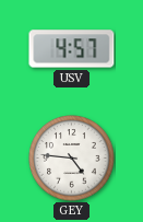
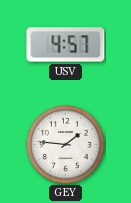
GEY: 4:46 -> 1:46 (66, 145)
